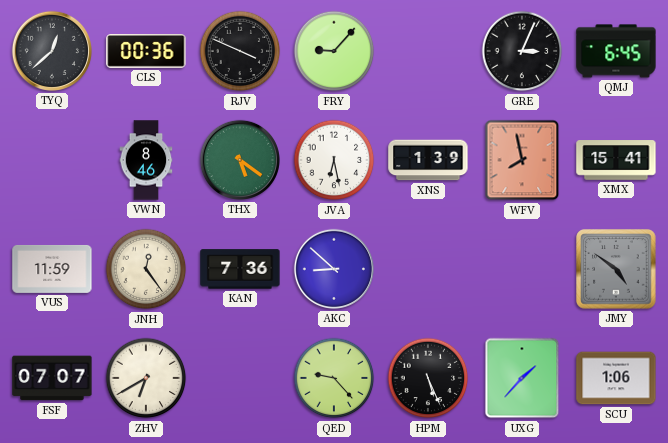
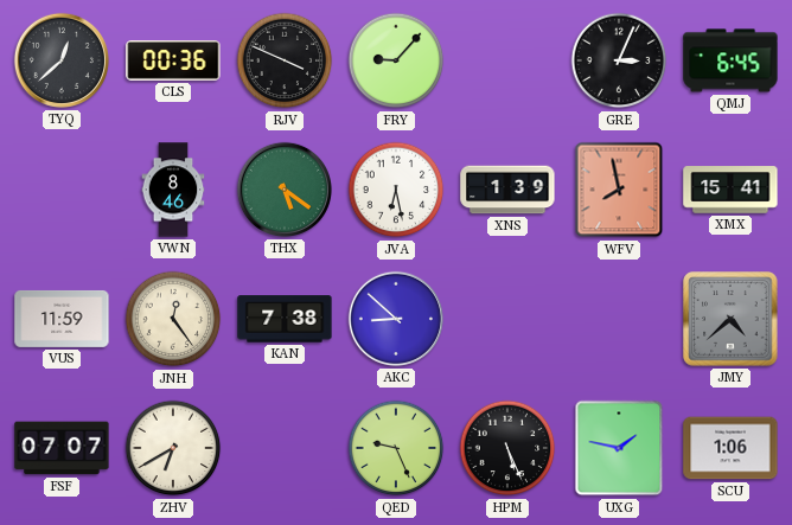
KAN: 7:36 -> 7:38 (285, 319)
JMY: 4:51 -> 4:38 (730, 319)
QED: 9:23 -> 9:26 (396, 448)
UXG: 1:37 -> 1:47 (619, 448)
